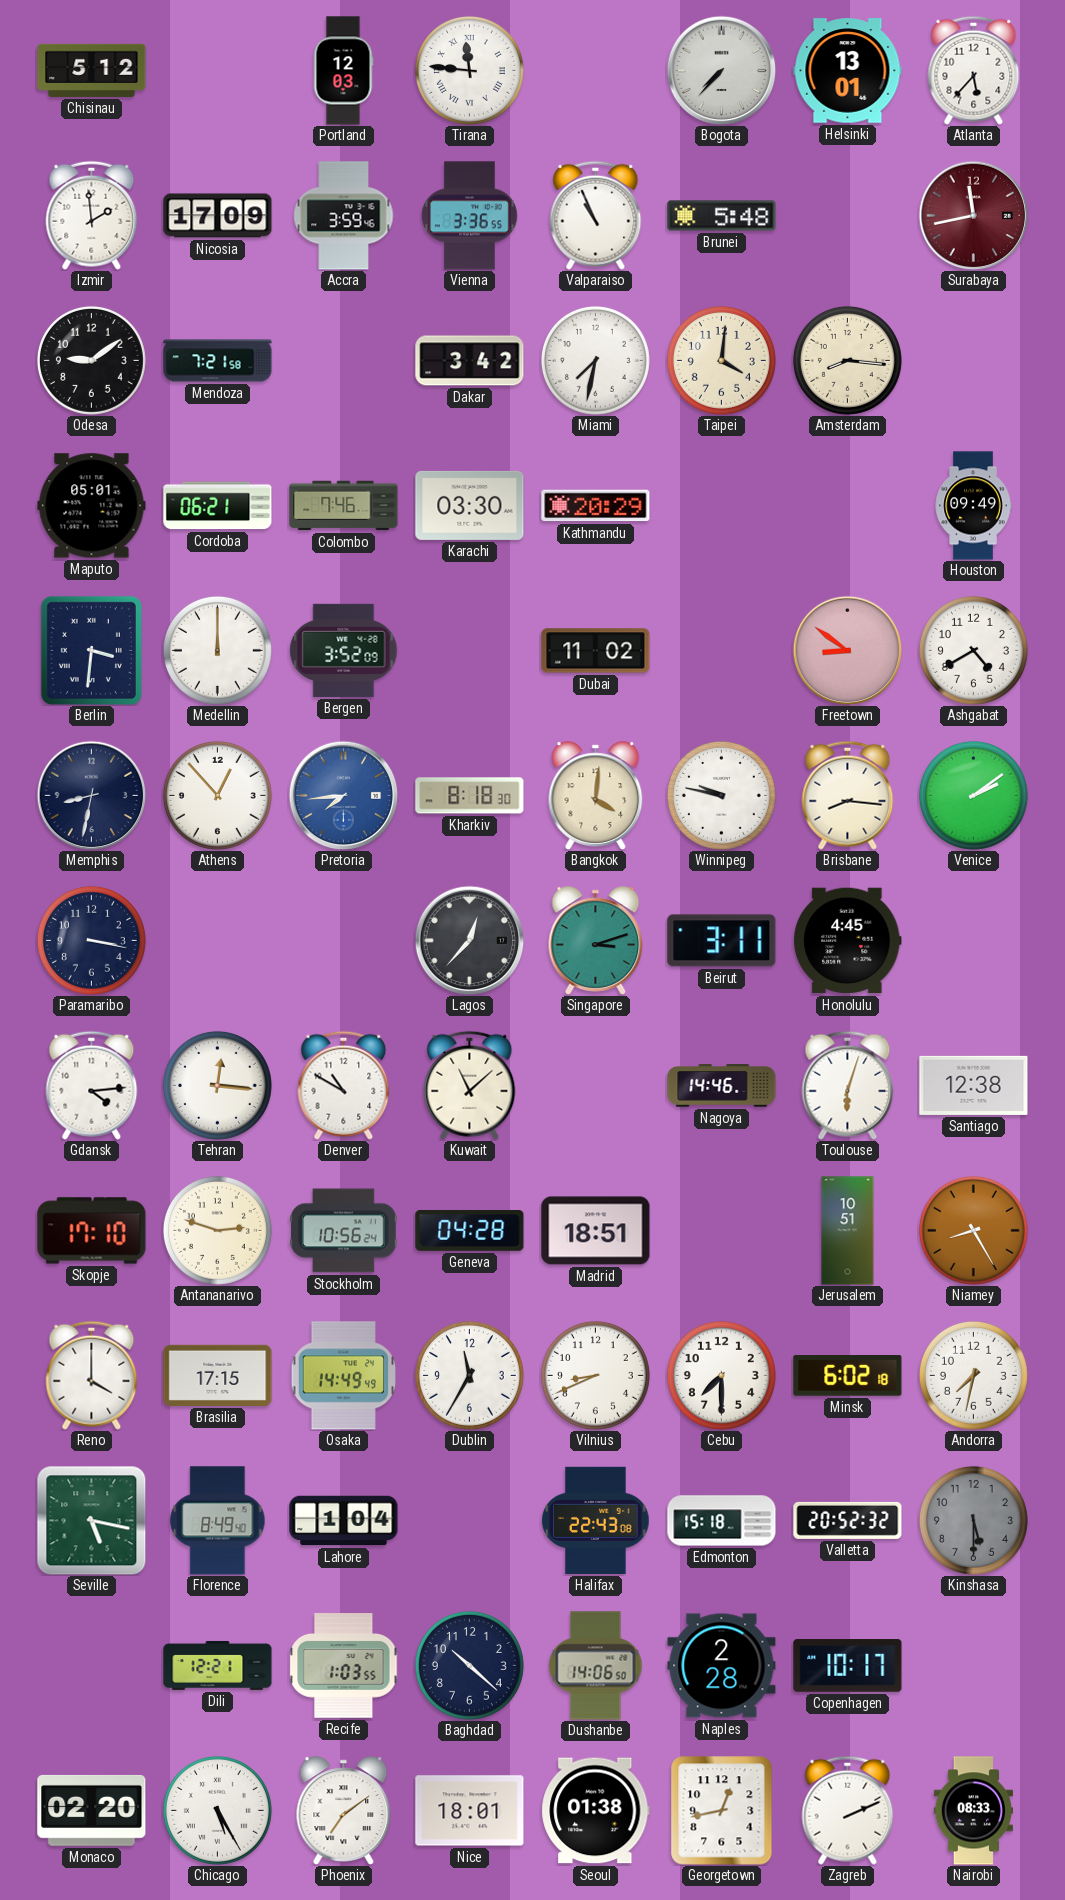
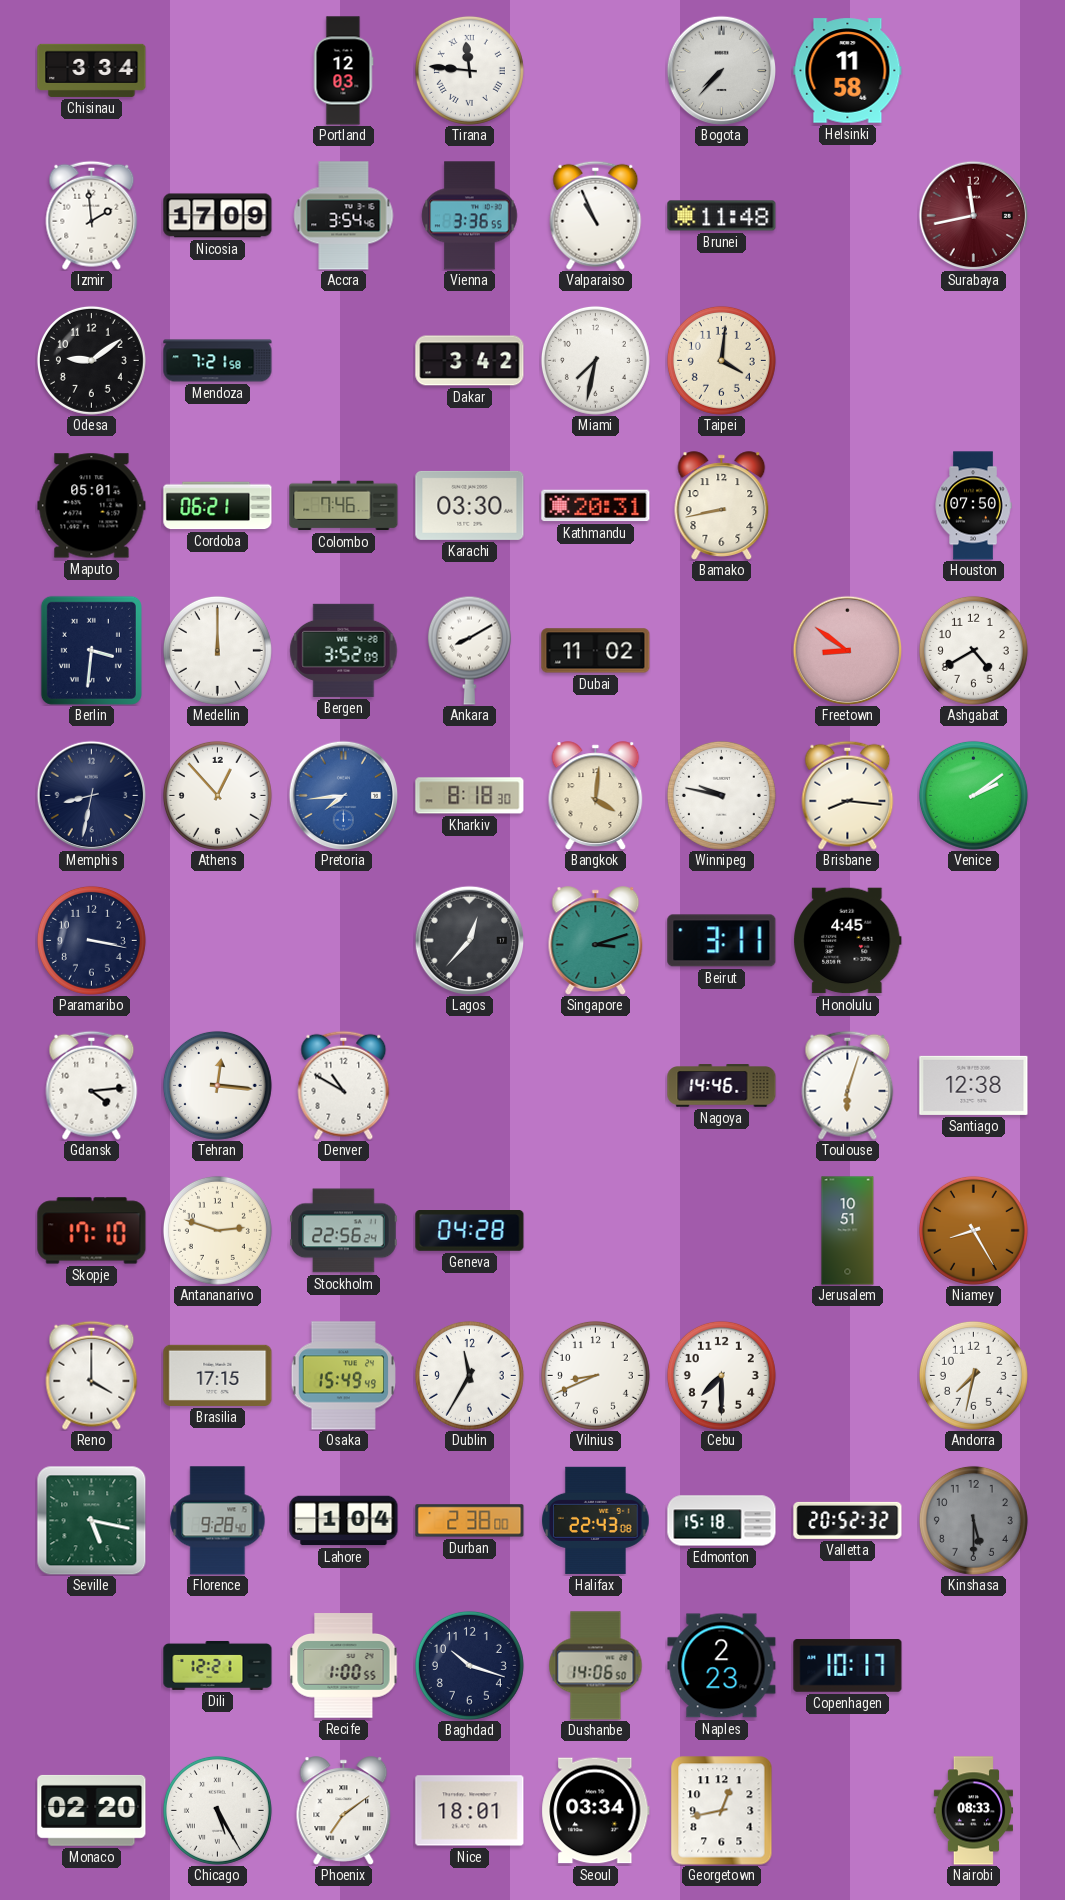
Chisinau: 5:12 -> 3:34 (92, 70)
Helsinki: 13:01 -> 11:58 (848, 71)
Atlanta: 5:37 -> none (974, 70)
Accra: 3:59 -> 3:54 (344, 216)
Brunei: 5:48 -> 11:48 (722, 216)
Amsterdam: 8:16 -> none (847, 360)
Kathmandu: 20:29 -> 20:31 (596, 506)
Bamako: none -> 8:43 (722, 506)
Houston: 09:49 -> 07:50 (973, 506)
Ankara: none -> 8:10 (469, 650)
Kuwait: 11:08 -> none (470, 1085)
Stockholm: 10:56 -> 22:56 (344, 1231)
Madrid: 18:51 -> none (596, 1231)
Osaka: 14:49 -> 15:49 (344, 1376)
Minsk: 6:02 -> none (848, 1376)
Florence: 8:49 -> 9:28 (218, 1521)
Durban: none -> 2:38 (470, 1521)
Recife: 1:03 -> 1:00 (344, 1666)
Baghdad: 10:22 -> 10:18 (469, 1665)
Naples: 2:28 -> 2:23 (722, 1666)
Seoul: 01:38 -> 03:34 (596, 1811)
Zagreb: 2:11 -> none (848, 1810)
